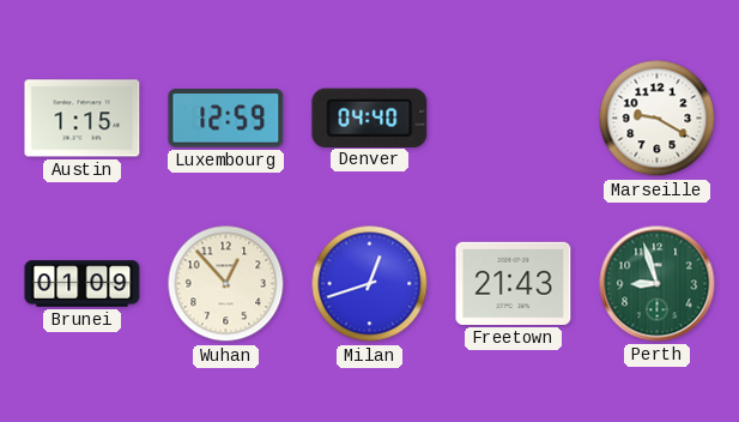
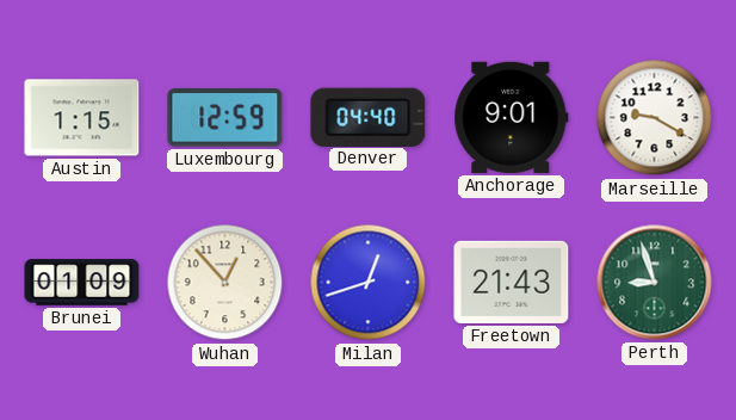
Anchorage: none -> 9:01 (512, 117)
